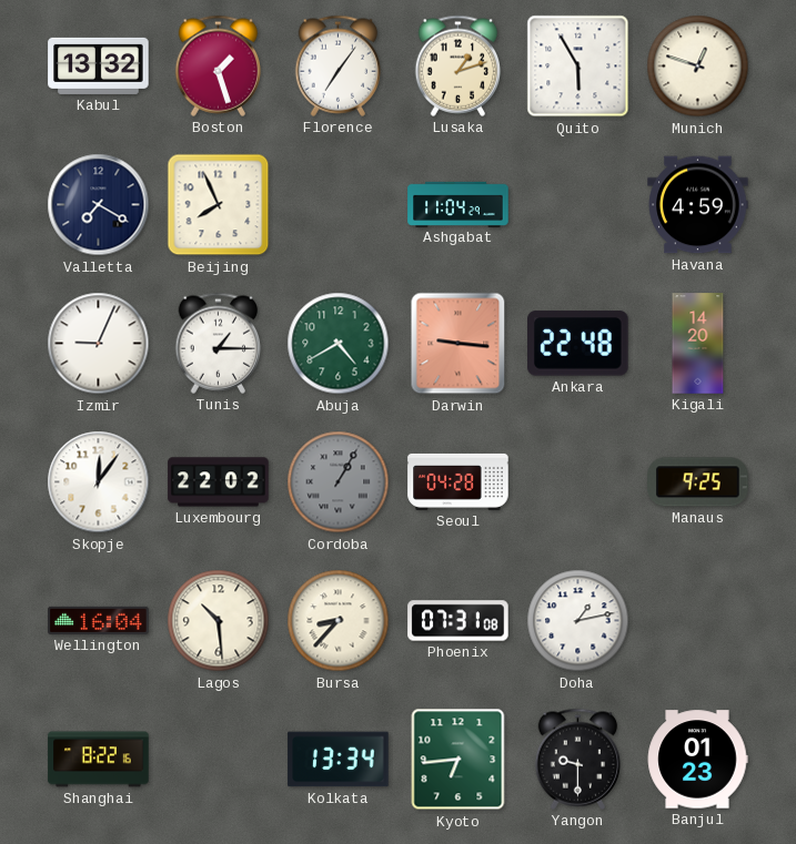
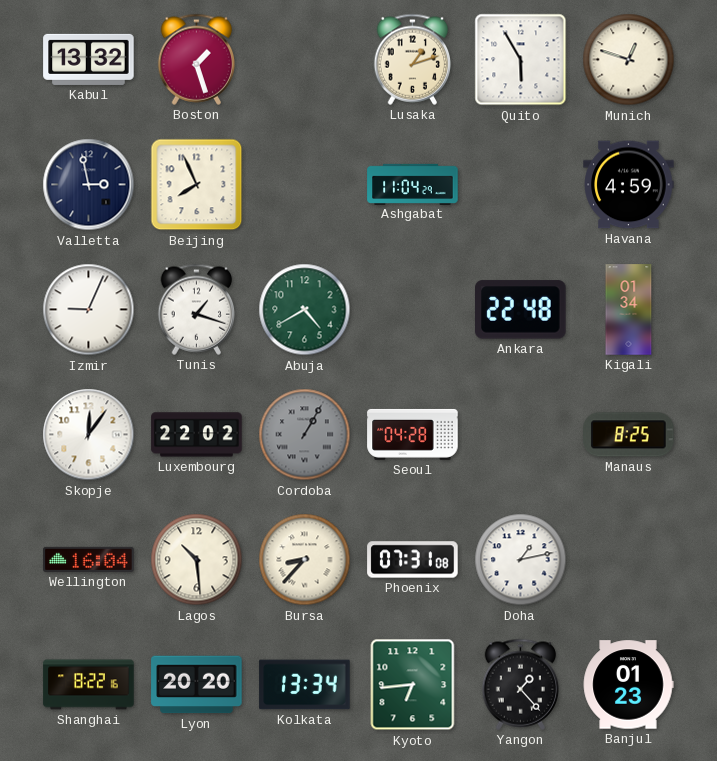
Florence: 7:06 -> none (339, 65)
Valletta: 7:20 -> 2:58 (89, 185)
Tunis: 1:15 -> 1:18 (197, 309)
Darwin: 9:16 -> none (459, 344)
Kigali: 14:20 -> 01:34 (629, 310)
Manaus: 9:25 -> 8:25 (629, 435)
Lyon: none -> 20:20 (197, 685)
Yangon: 9:30 -> 1:23 (521, 684)
